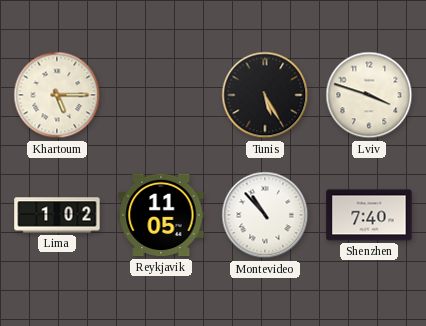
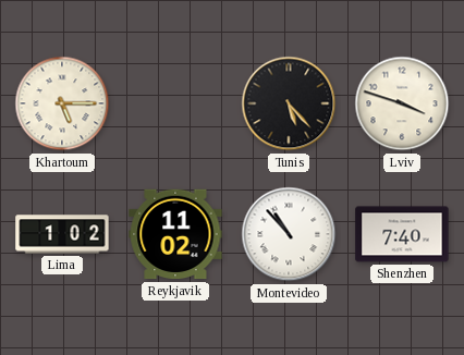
Tunis: 5:25 -> 5:23 (289, 103)
Reykjavik: 11:05 -> 11:02 (175, 234)
